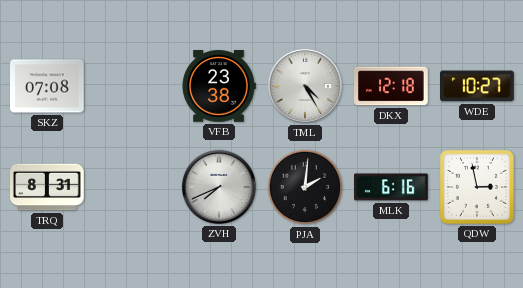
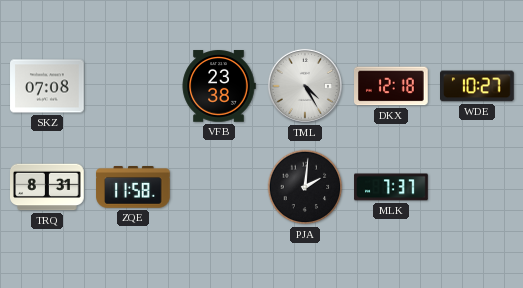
ZQE: none -> 11:58 (133, 188)
ZVH: 7:41 -> none (219, 187)
MLK: 6:16 -> 7:37 (391, 187)
QDW: 2:58 -> none (477, 187)
